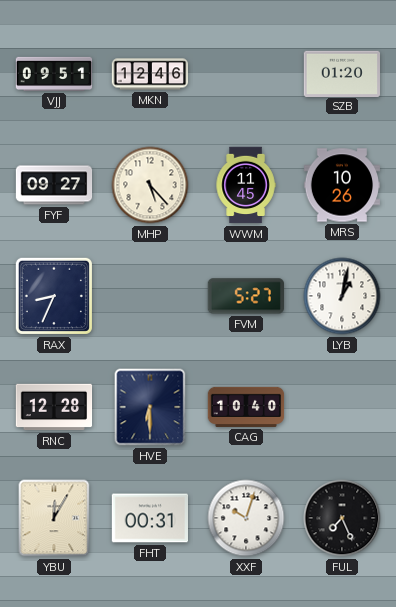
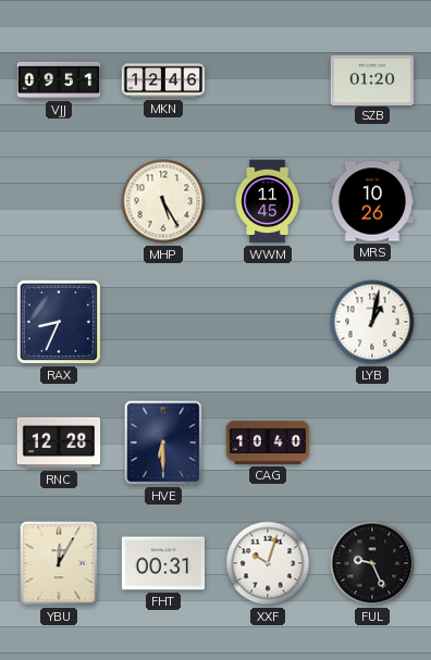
FYF: 09:27 -> none (54, 185)
MHP: 5:23 -> 5:25 (163, 201)
FVM: 5:27 -> none (245, 296)
FUL: 7:26 -> 9:26 (372, 563)
